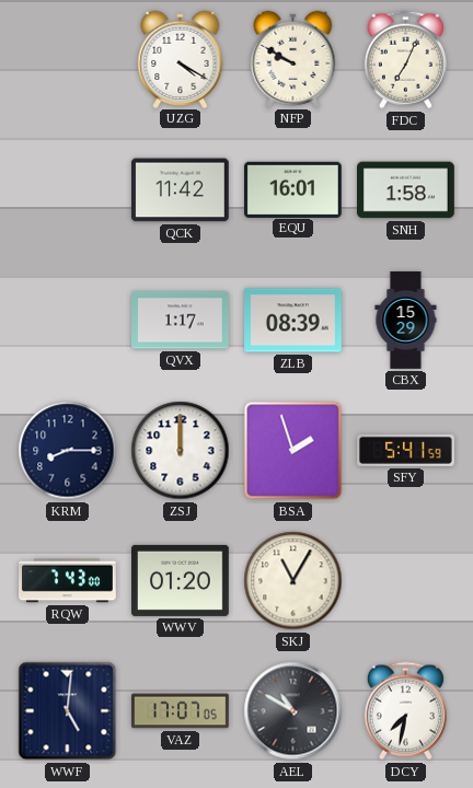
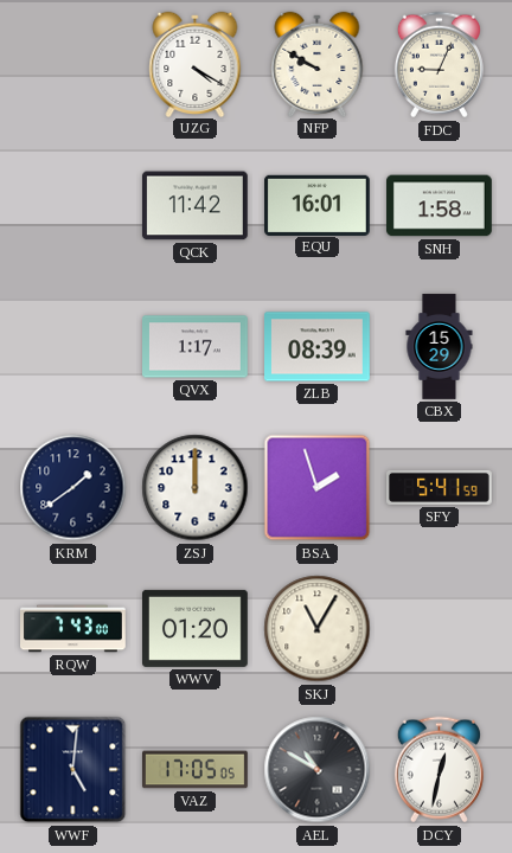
FDC: 7:04 -> 9:04 (439, 65)
KRM: 8:15 -> 1:39 (73, 488)
VAZ: 17:07 -> 17:05 (196, 770)
DCY: 7:32 -> 12:32 (439, 770)
